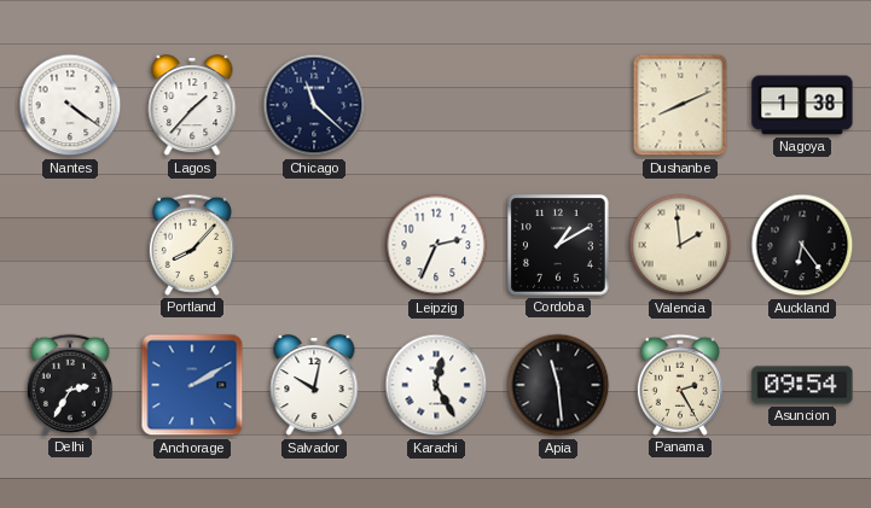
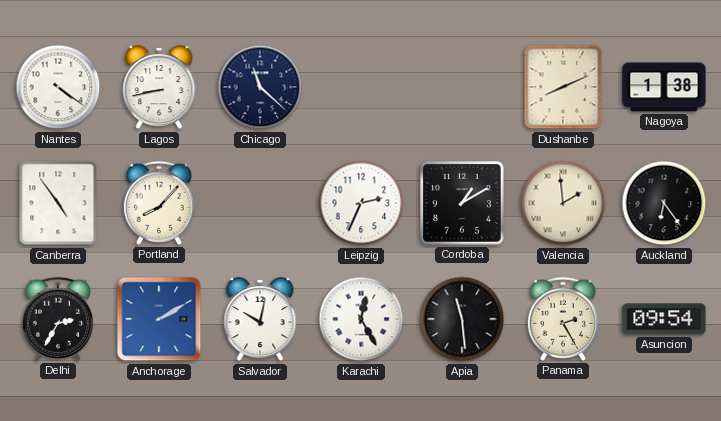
Lagos: 1:37 -> 8:43 (159, 88)
Canberra: none -> 4:54 (58, 203)
